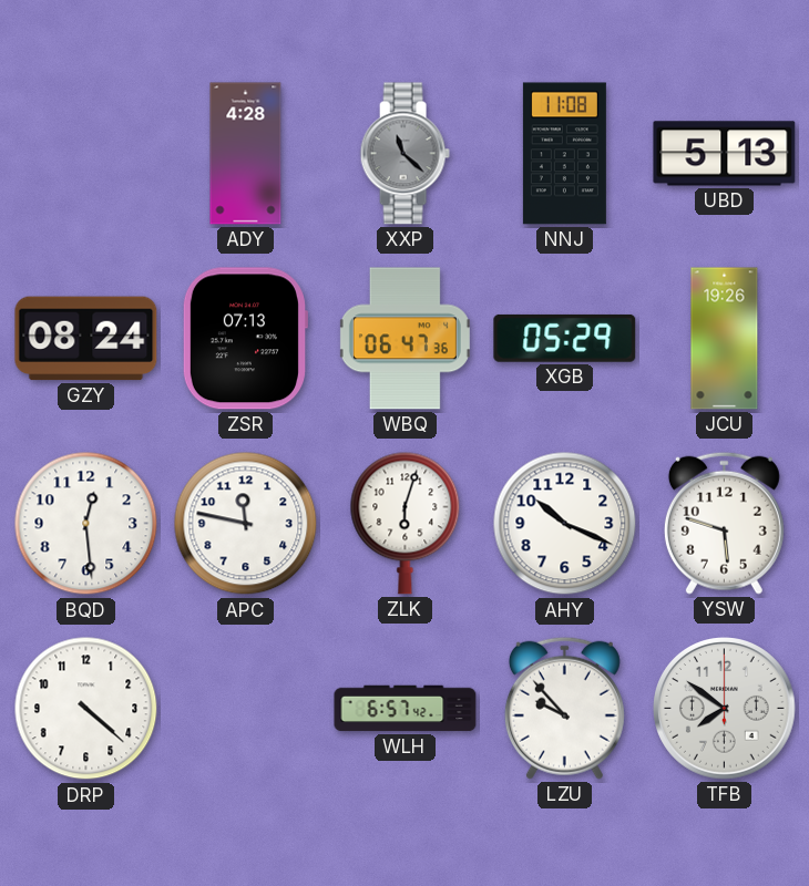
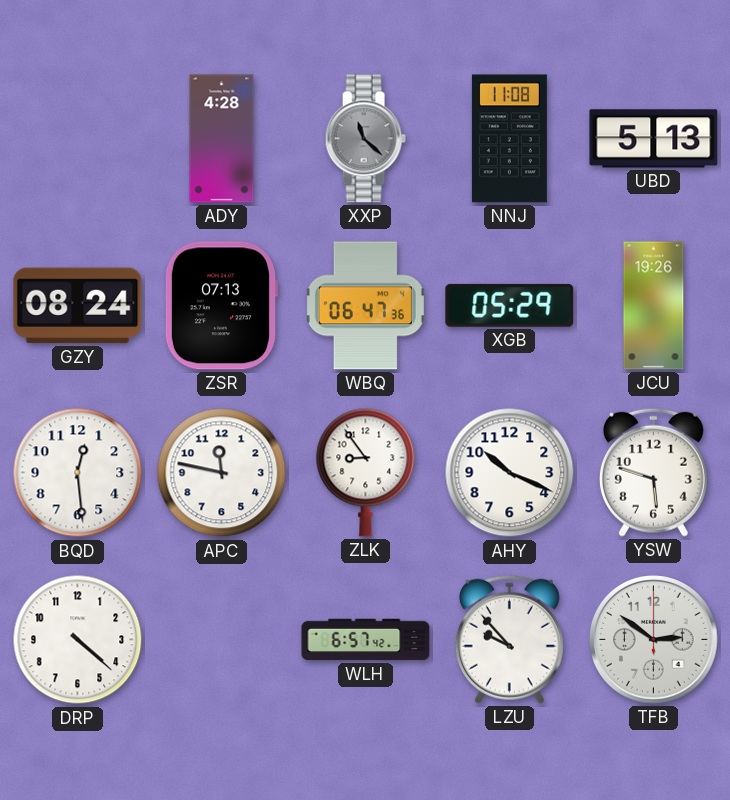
ZLK: 6:03 -> 8:54 (366, 472)
TFB: 7:51 -> 2:51 (654, 640)
